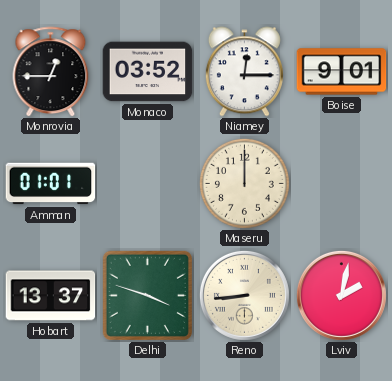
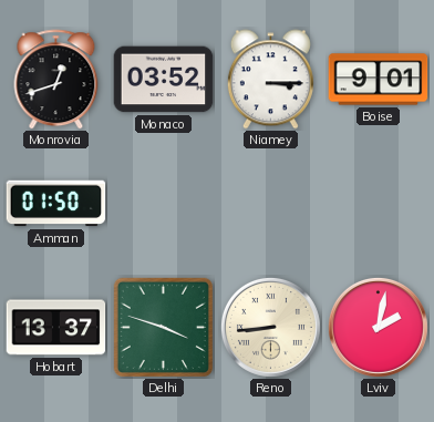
Monrovia: 12:45 -> 12:42 (56, 80)
Niamey: 12:15 -> 3:15 (270, 80)
Amman: 01:01 -> 01:50 (56, 204)
Maseru: 12:00 -> none (244, 183)
